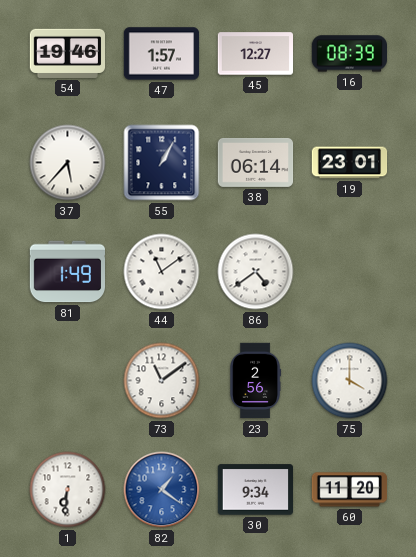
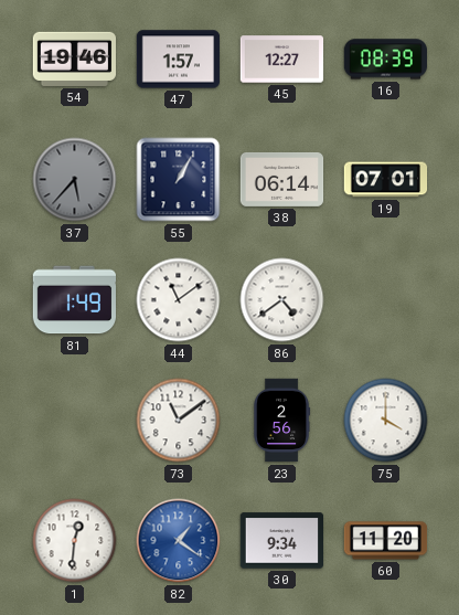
37 dial: white -> grey (75, 180)
19: 23:01 -> 07:01 (386, 180)
1: 6:31 -> 12:31 (75, 541)
